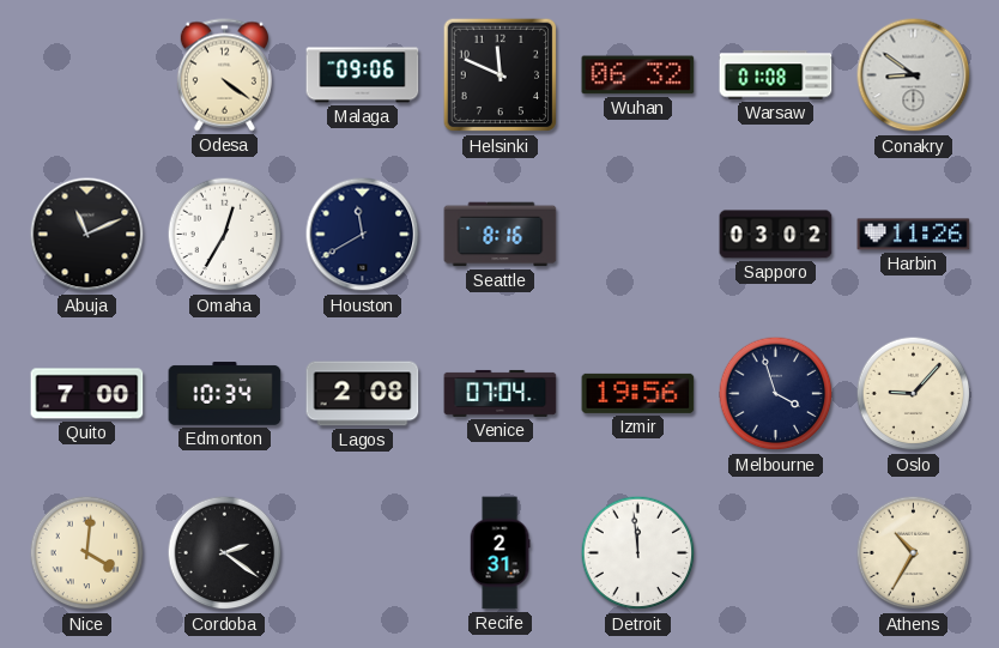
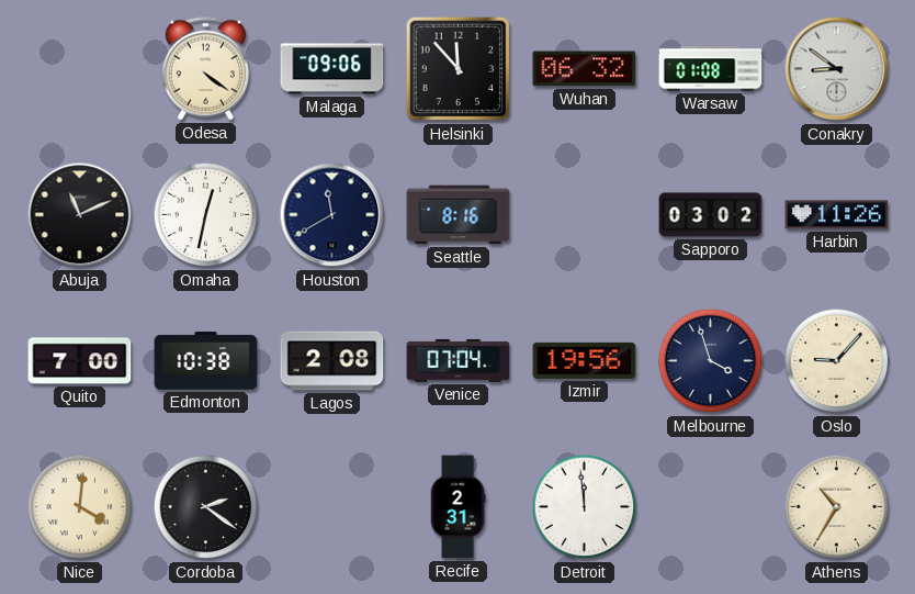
Helsinki: 11:49 -> 11:53 (459, 69)
Omaha: 12:35 -> 12:32 (206, 215)
Edmonton: 10:34 -> 10:38 (206, 361)
